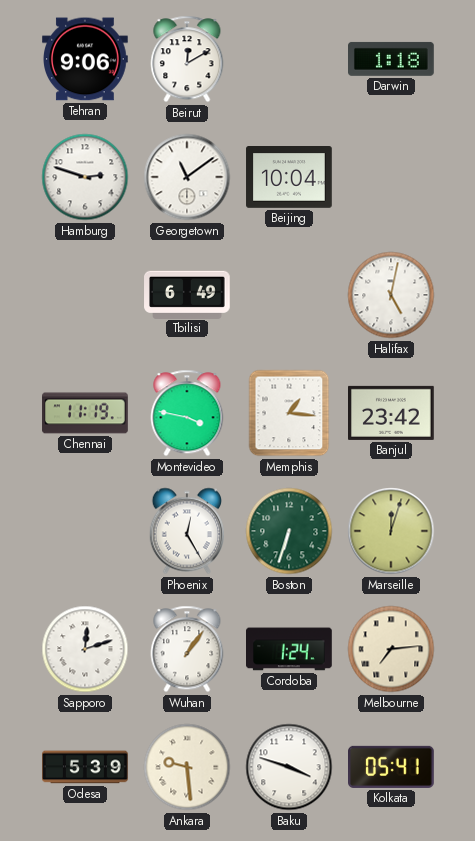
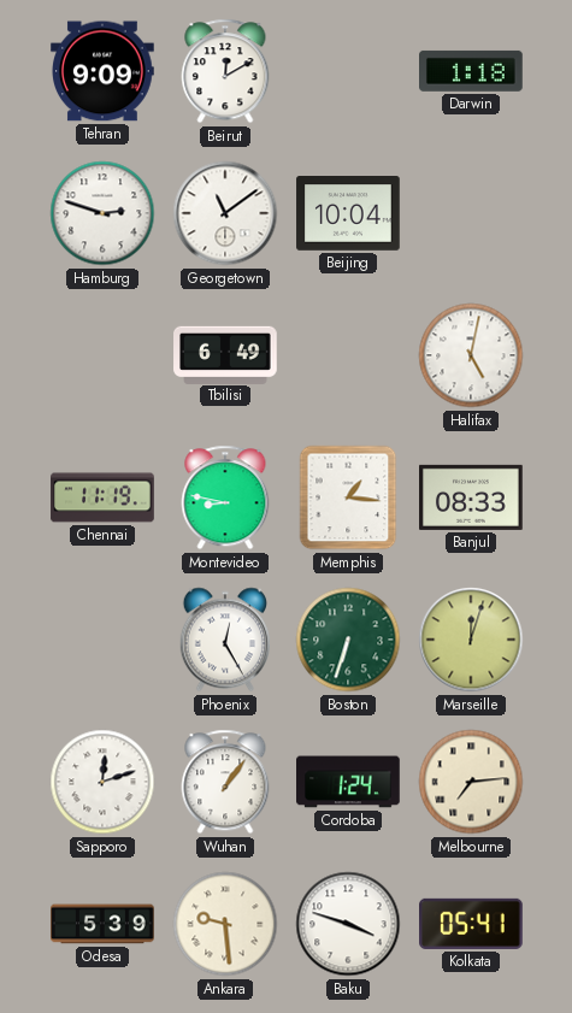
Tehran: 9:06 -> 9:09 (102, 71)
Montevideo: 3:47 -> 8:47 (225, 497)
Banjul: 23:42 -> 08:33 (472, 497)
